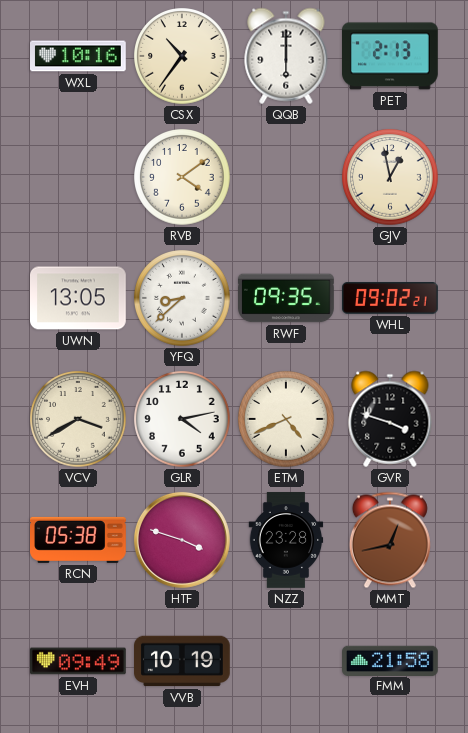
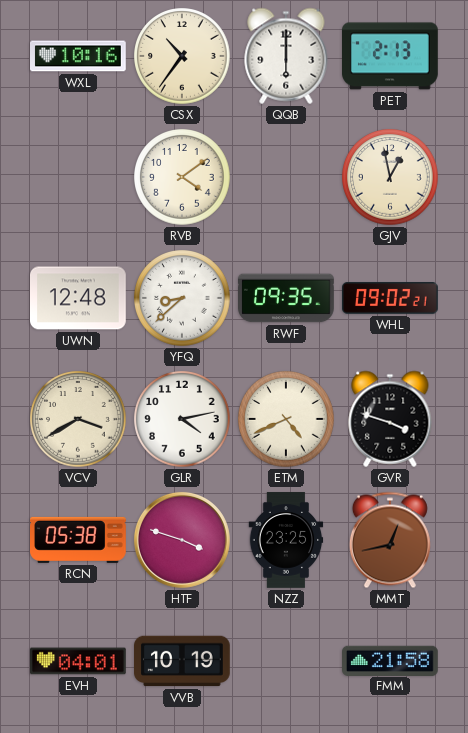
UWN: 13:05 -> 12:48 (79, 298)
NZZ: 23:28 -> 23:25 (286, 540)
EVH: 09:49 -> 04:01 (79, 661)
